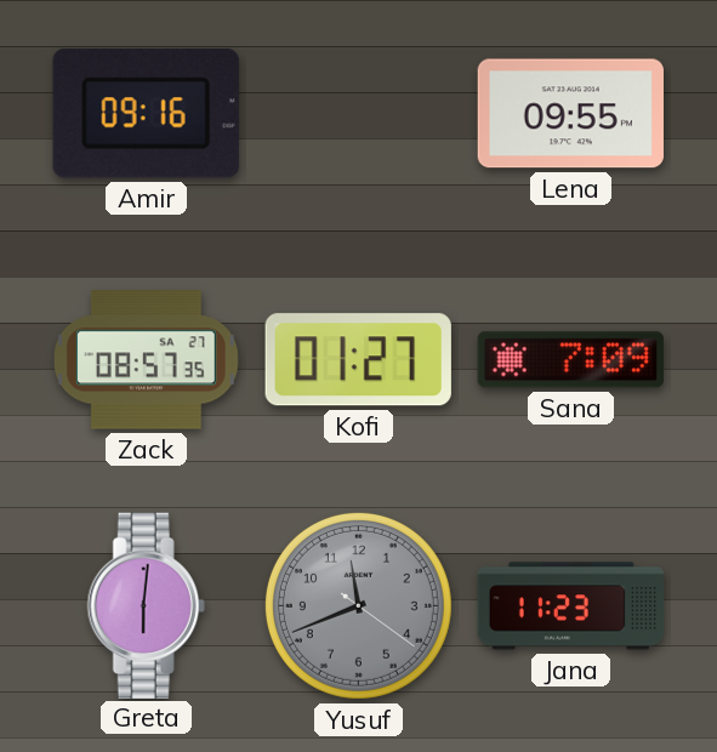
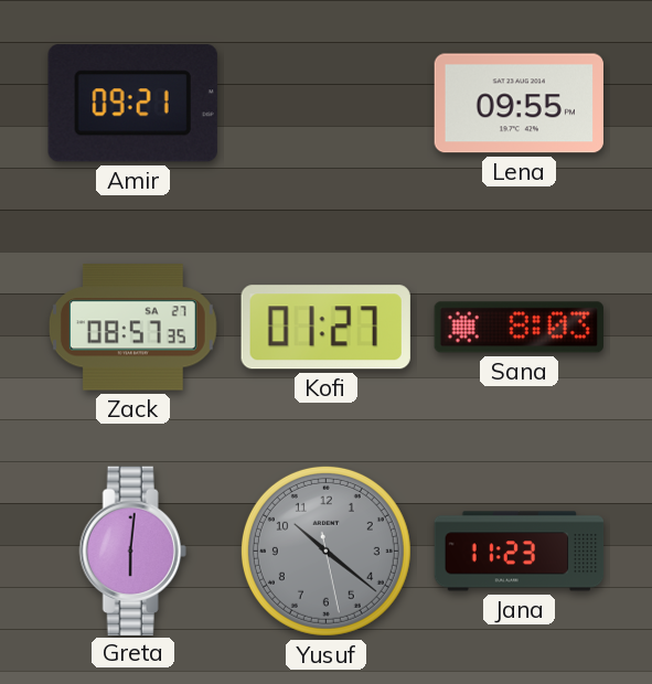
Amir: 09:16 -> 09:21 (132, 104)
Sana: 7:09 -> 8:03 (519, 328)
Yusuf: 11:41 -> 10:21 (325, 551)
